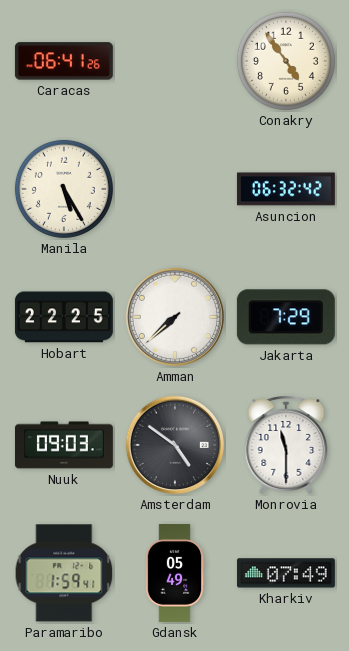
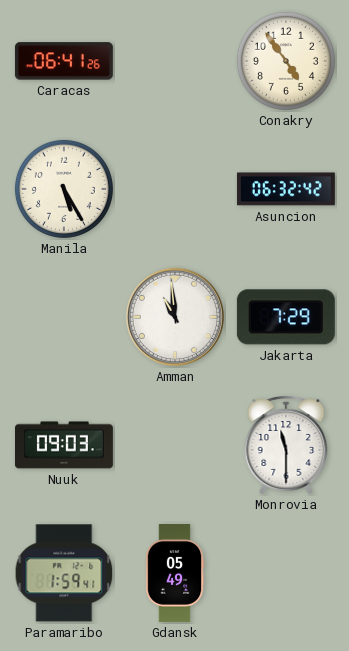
Hobart: 22:25 -> none (64, 317)
Amman: 7:38 -> 10:59 (175, 317)
Amsterdam: 4:51 -> none (175, 445)
Kharkiv: 07:49 -> none (286, 573)
